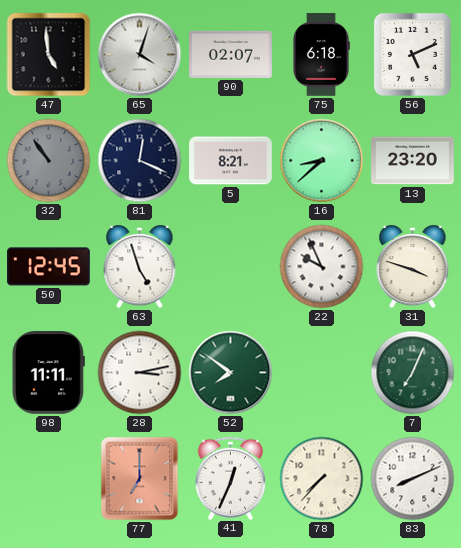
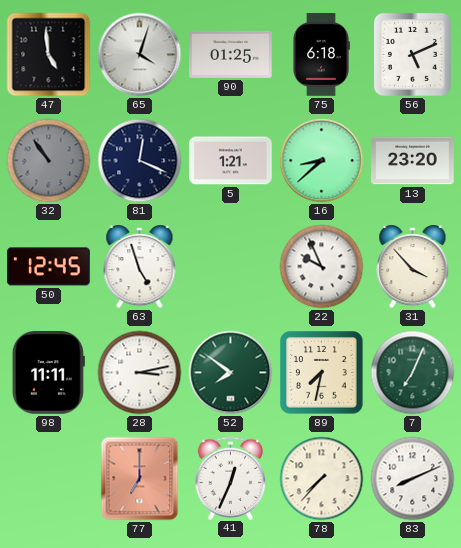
90: 02:07 -> 01:25 (231, 54)
5: 8:21 -> 1:21 (231, 161)
31: 3:48 -> 3:53 (413, 268)
89: none -> 7:32 (322, 373)
